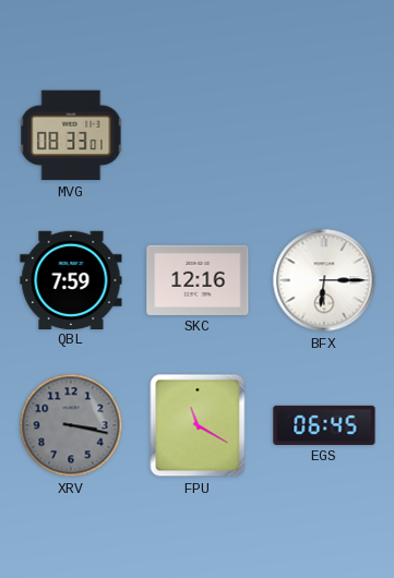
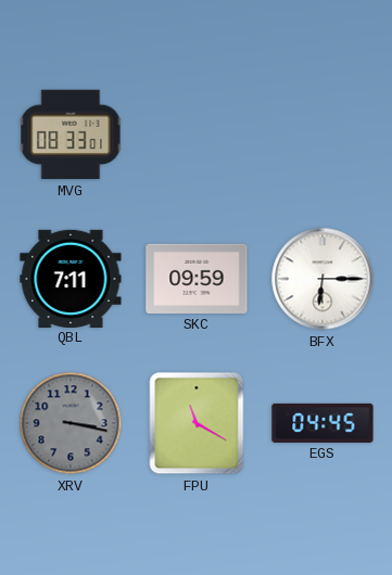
QBL: 7:59 -> 7:11 (71, 278)
SKC: 12:16 -> 09:59 (197, 279)
EGS: 06:45 -> 04:45 (323, 423)
